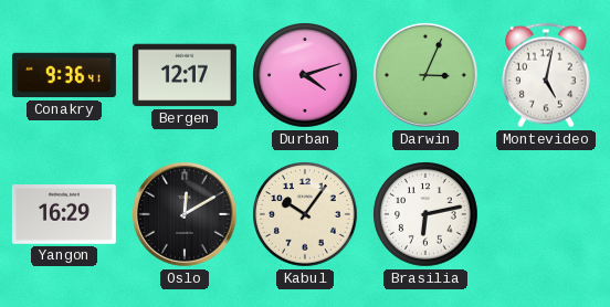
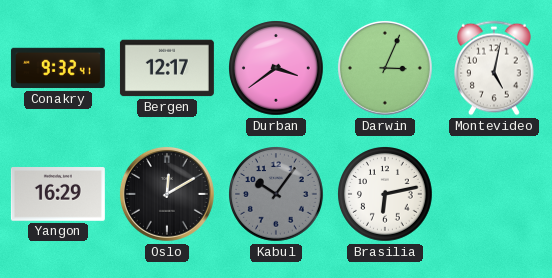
Conakry: 9:36 -> 9:32 (58, 68)
Durban: 4:12 -> 3:39 (277, 69)
Kabul dial: cream -> grey (277, 195)
